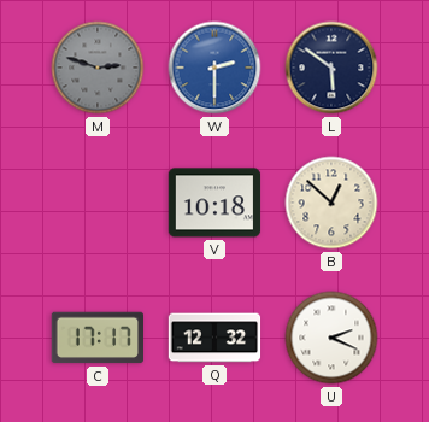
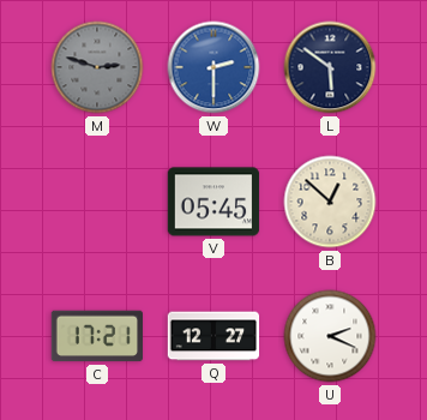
V: 10:18 -> 05:45 (213, 202)
C: 17:17 -> 17:21 (97, 336)
Q: 12:32 -> 12:27 (213, 336)
